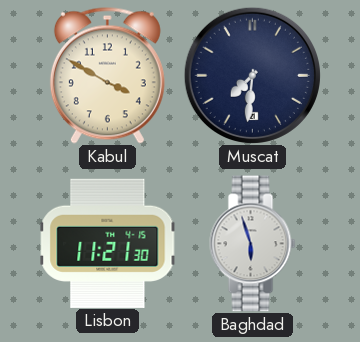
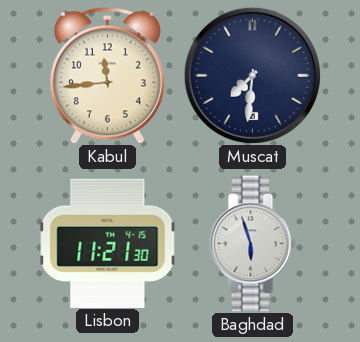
Kabul: 3:50 -> 11:44 (107, 75)
